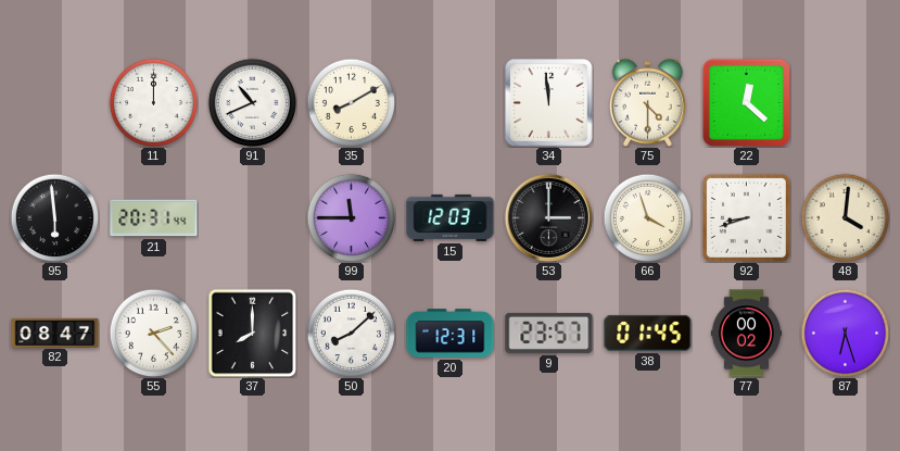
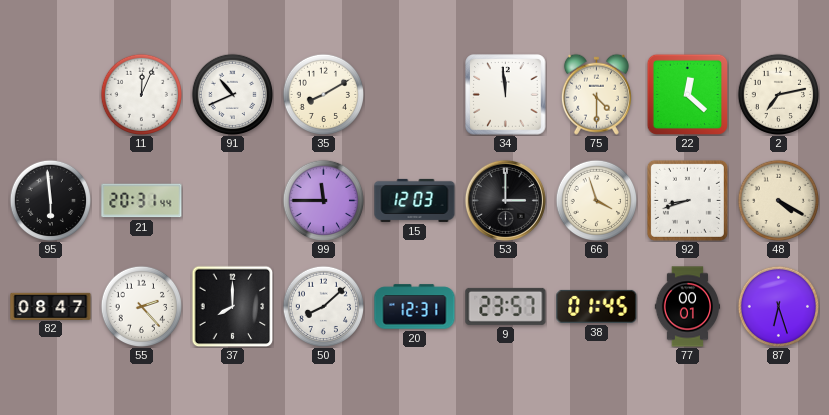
11: 12:00 -> 12:04 (141, 94)
2: none -> 7:13 (778, 94)
48: 4:01 -> 4:20 (778, 200)
77: 00:02 -> 00:01 (688, 307)
